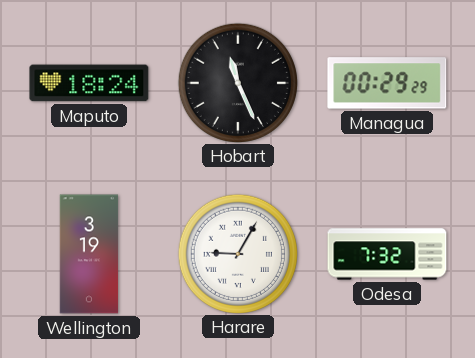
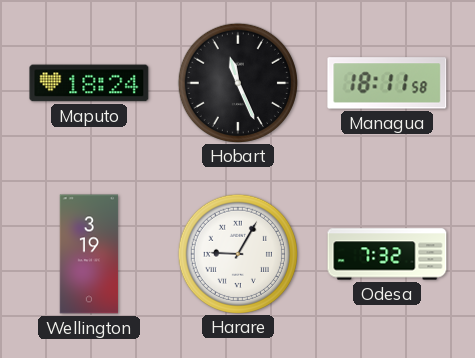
Managua: 00:29 -> 18:11 (387, 83)
